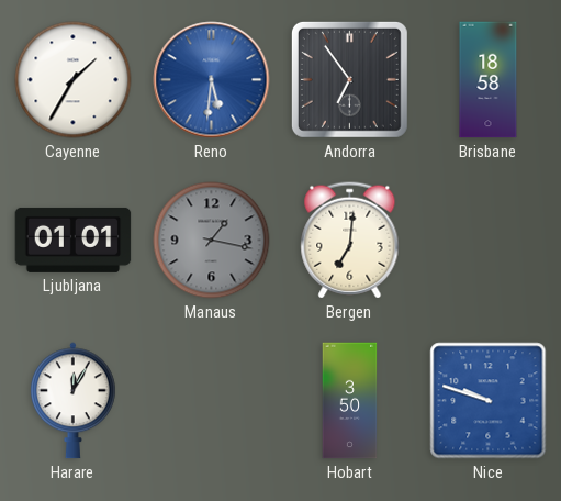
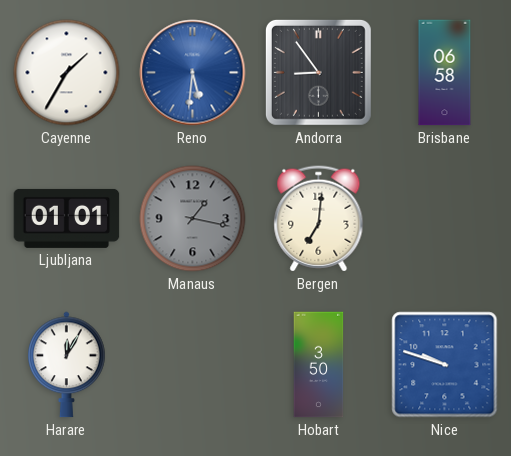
Andorra: 6:54 -> 8:54 (318, 72)
Brisbane: 18:58 -> 06:58 (445, 73)
